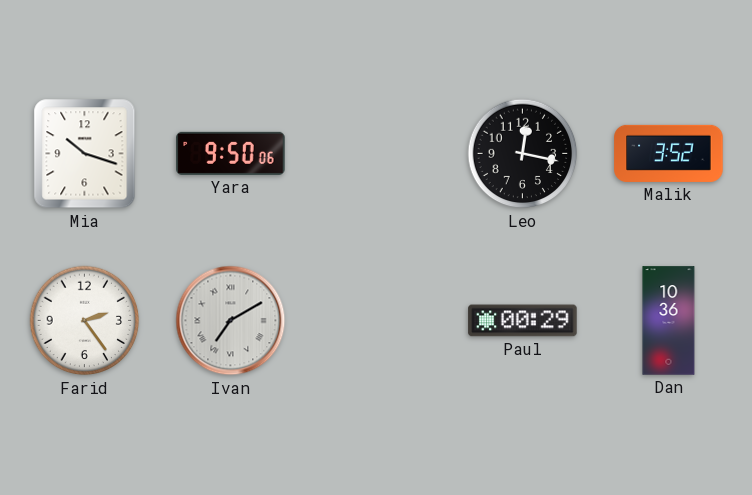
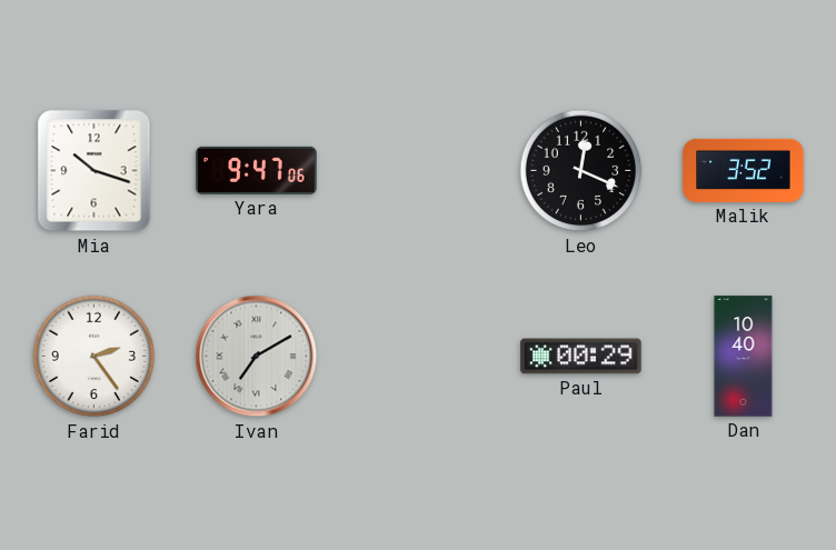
Yara: 9:50 -> 9:47 (257, 170)
Leo: 12:17 -> 12:19 (581, 171)
Dan: 10:36 -> 10:40 (744, 357)
